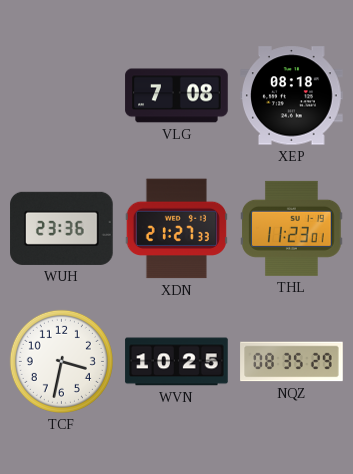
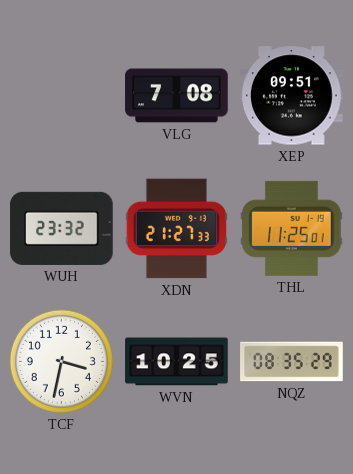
XEP: 08:18 -> 09:51 (292, 96)
WUH: 23:36 -> 23:32 (62, 228)
THL: 11:23 -> 11:25 (292, 228)
